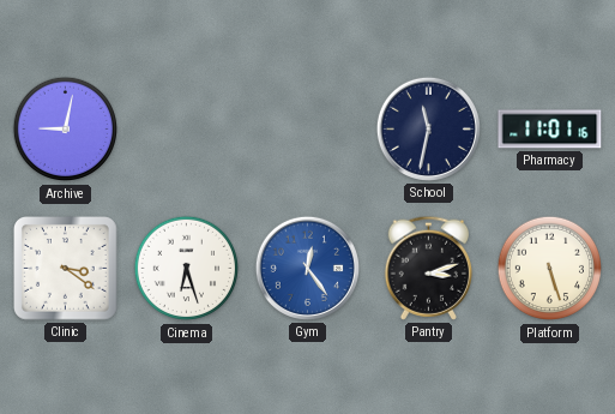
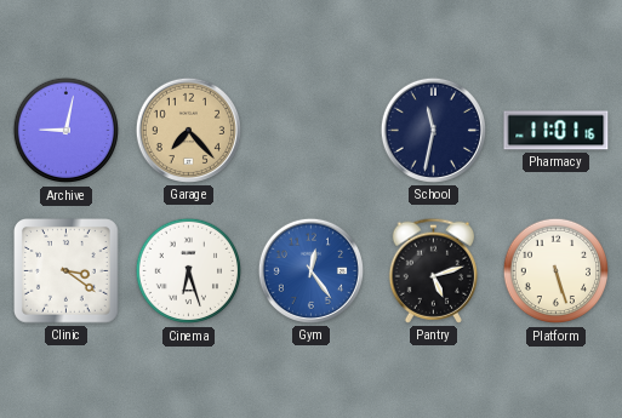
Garage: none -> 7:23 (188, 130)
Pantry: 3:12 -> 5:12 (434, 270)
